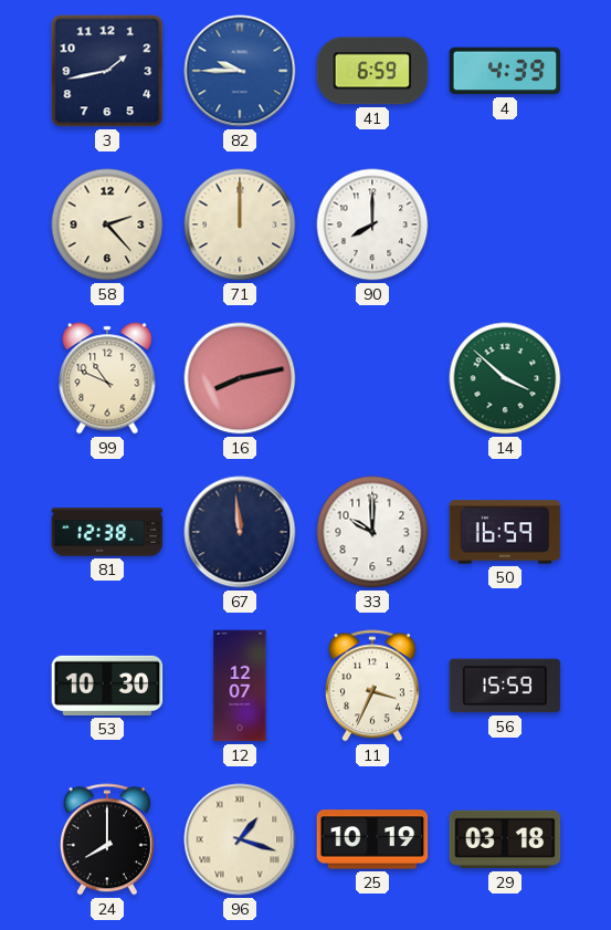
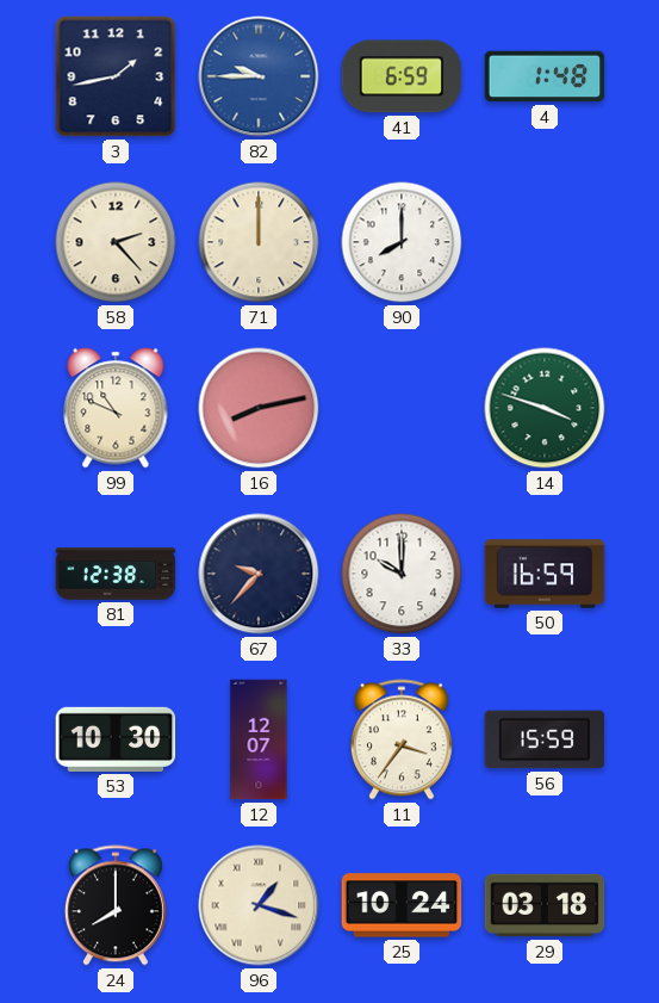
4: 4:39 -> 1:48 (545, 76)
14: 3:52 -> 3:48 (545, 408)
67: 11:59 -> 9:37 (259, 574)
11: 3:34 -> 3:36 (402, 739)
25: 10:19 -> 10:24 (402, 905)
